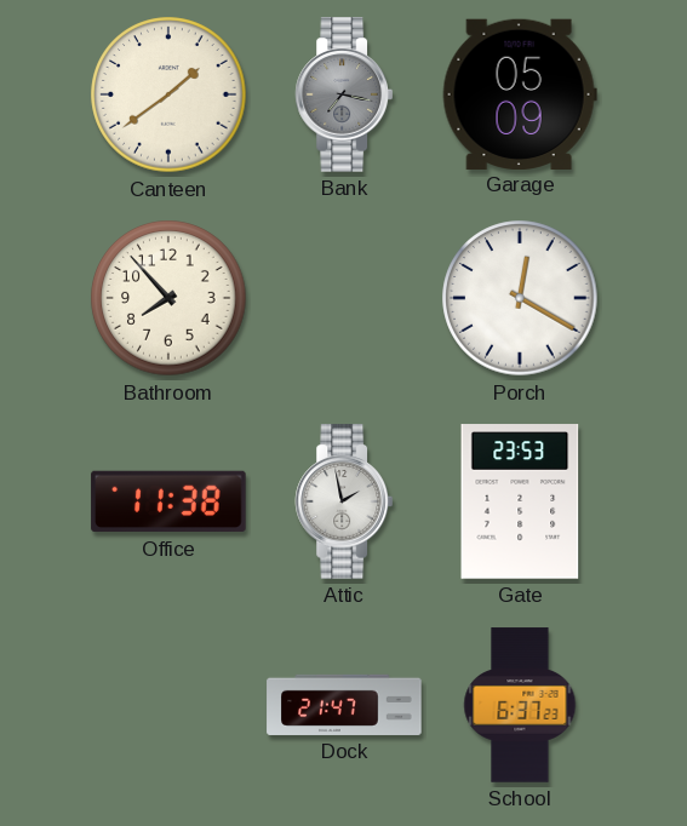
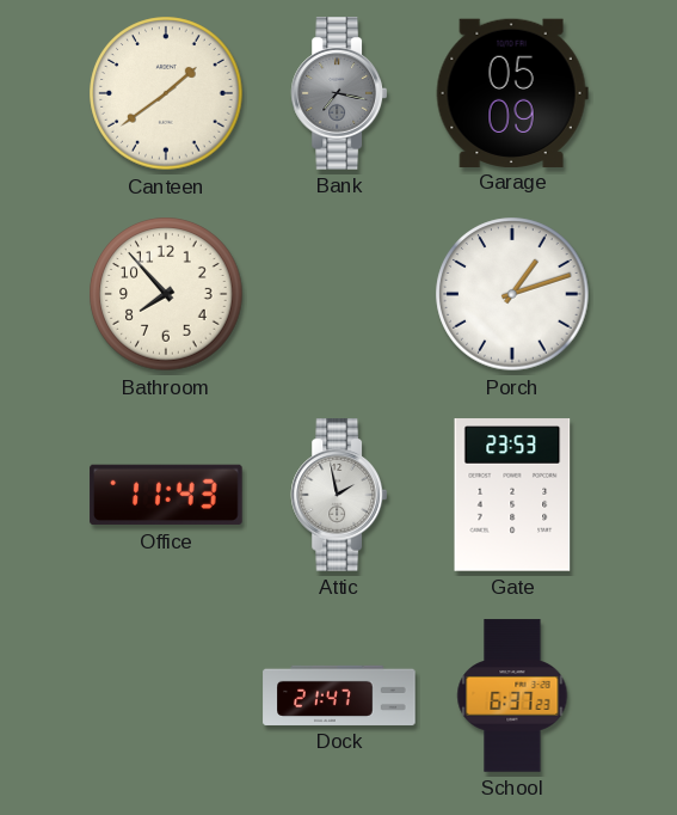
Porch: 12:20 -> 1:12 (512, 294)
Office: 11:38 -> 11:43 (166, 495)
